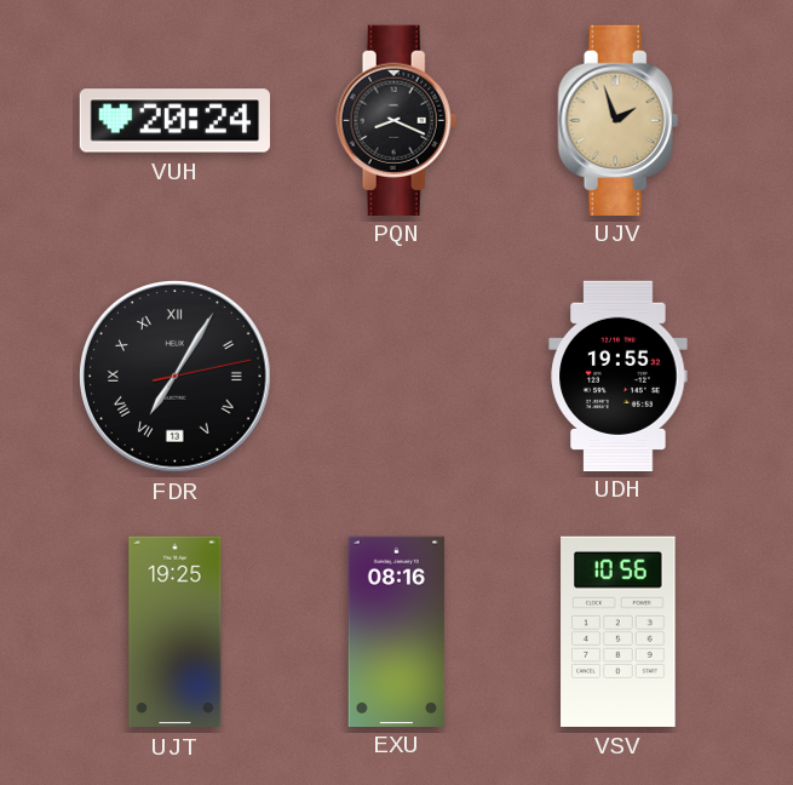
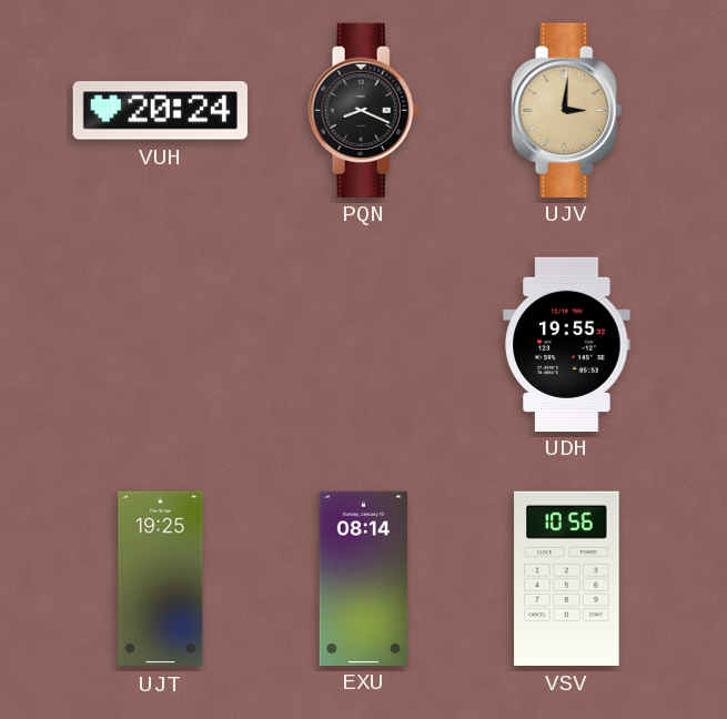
UJV: 1:57 -> 3:01 (567, 110)
FDR: 7:05 -> none (176, 377)
EXU: 08:16 -> 08:14 (364, 578)
